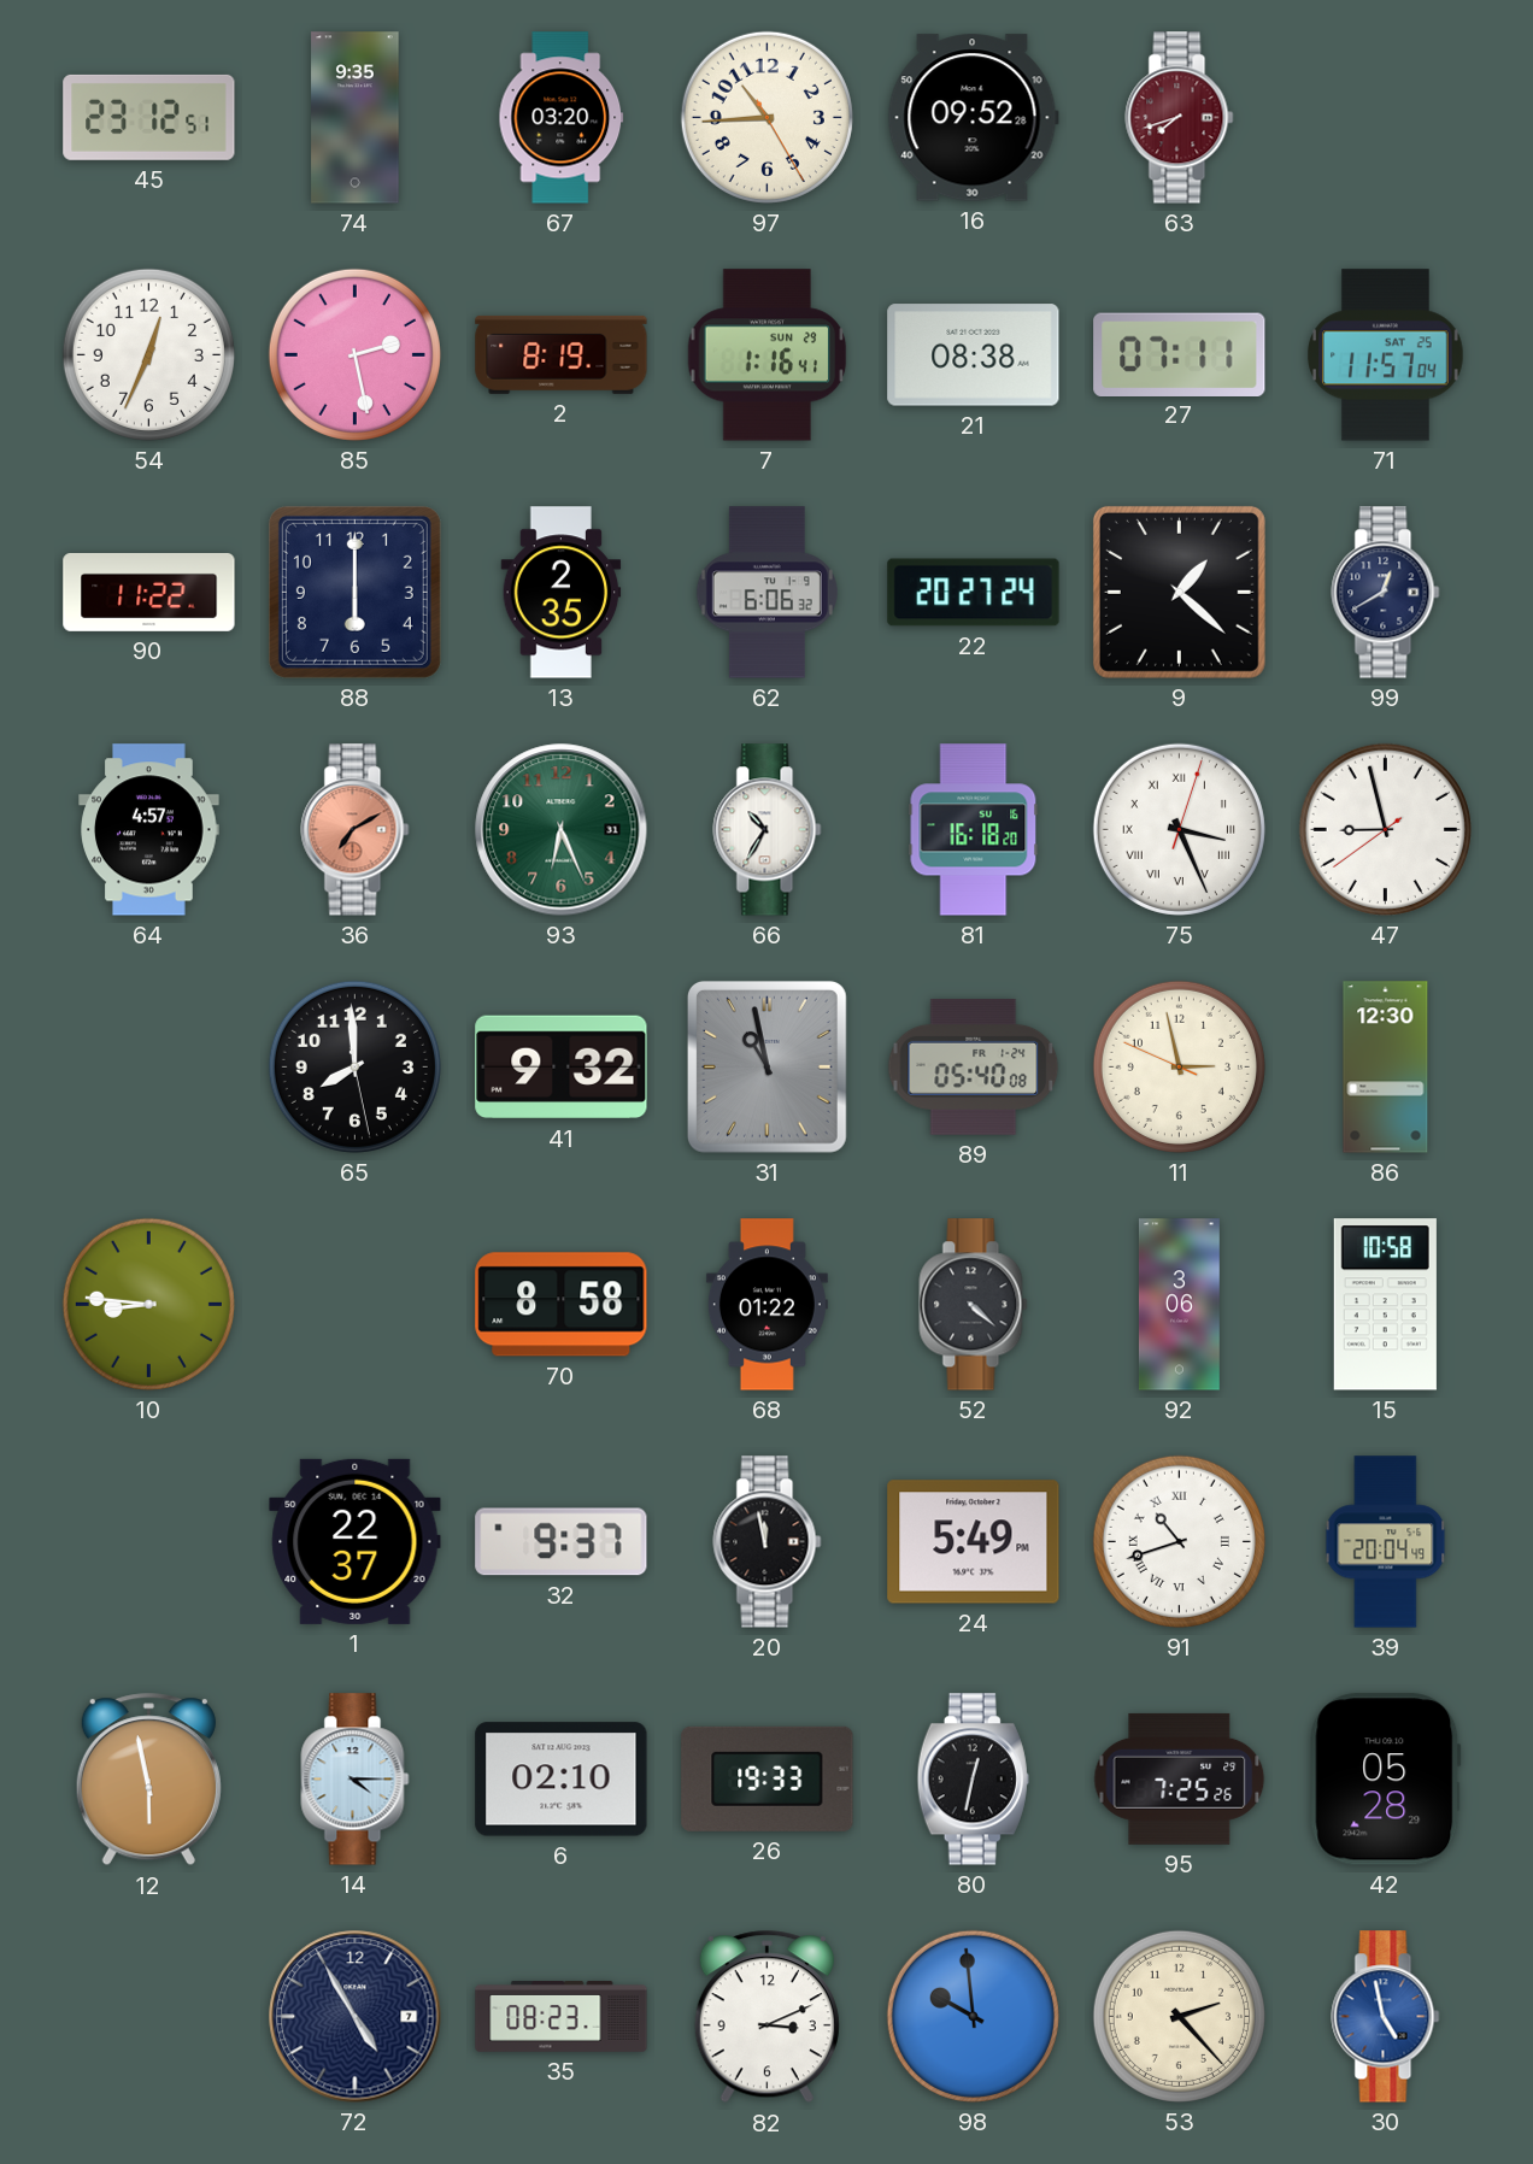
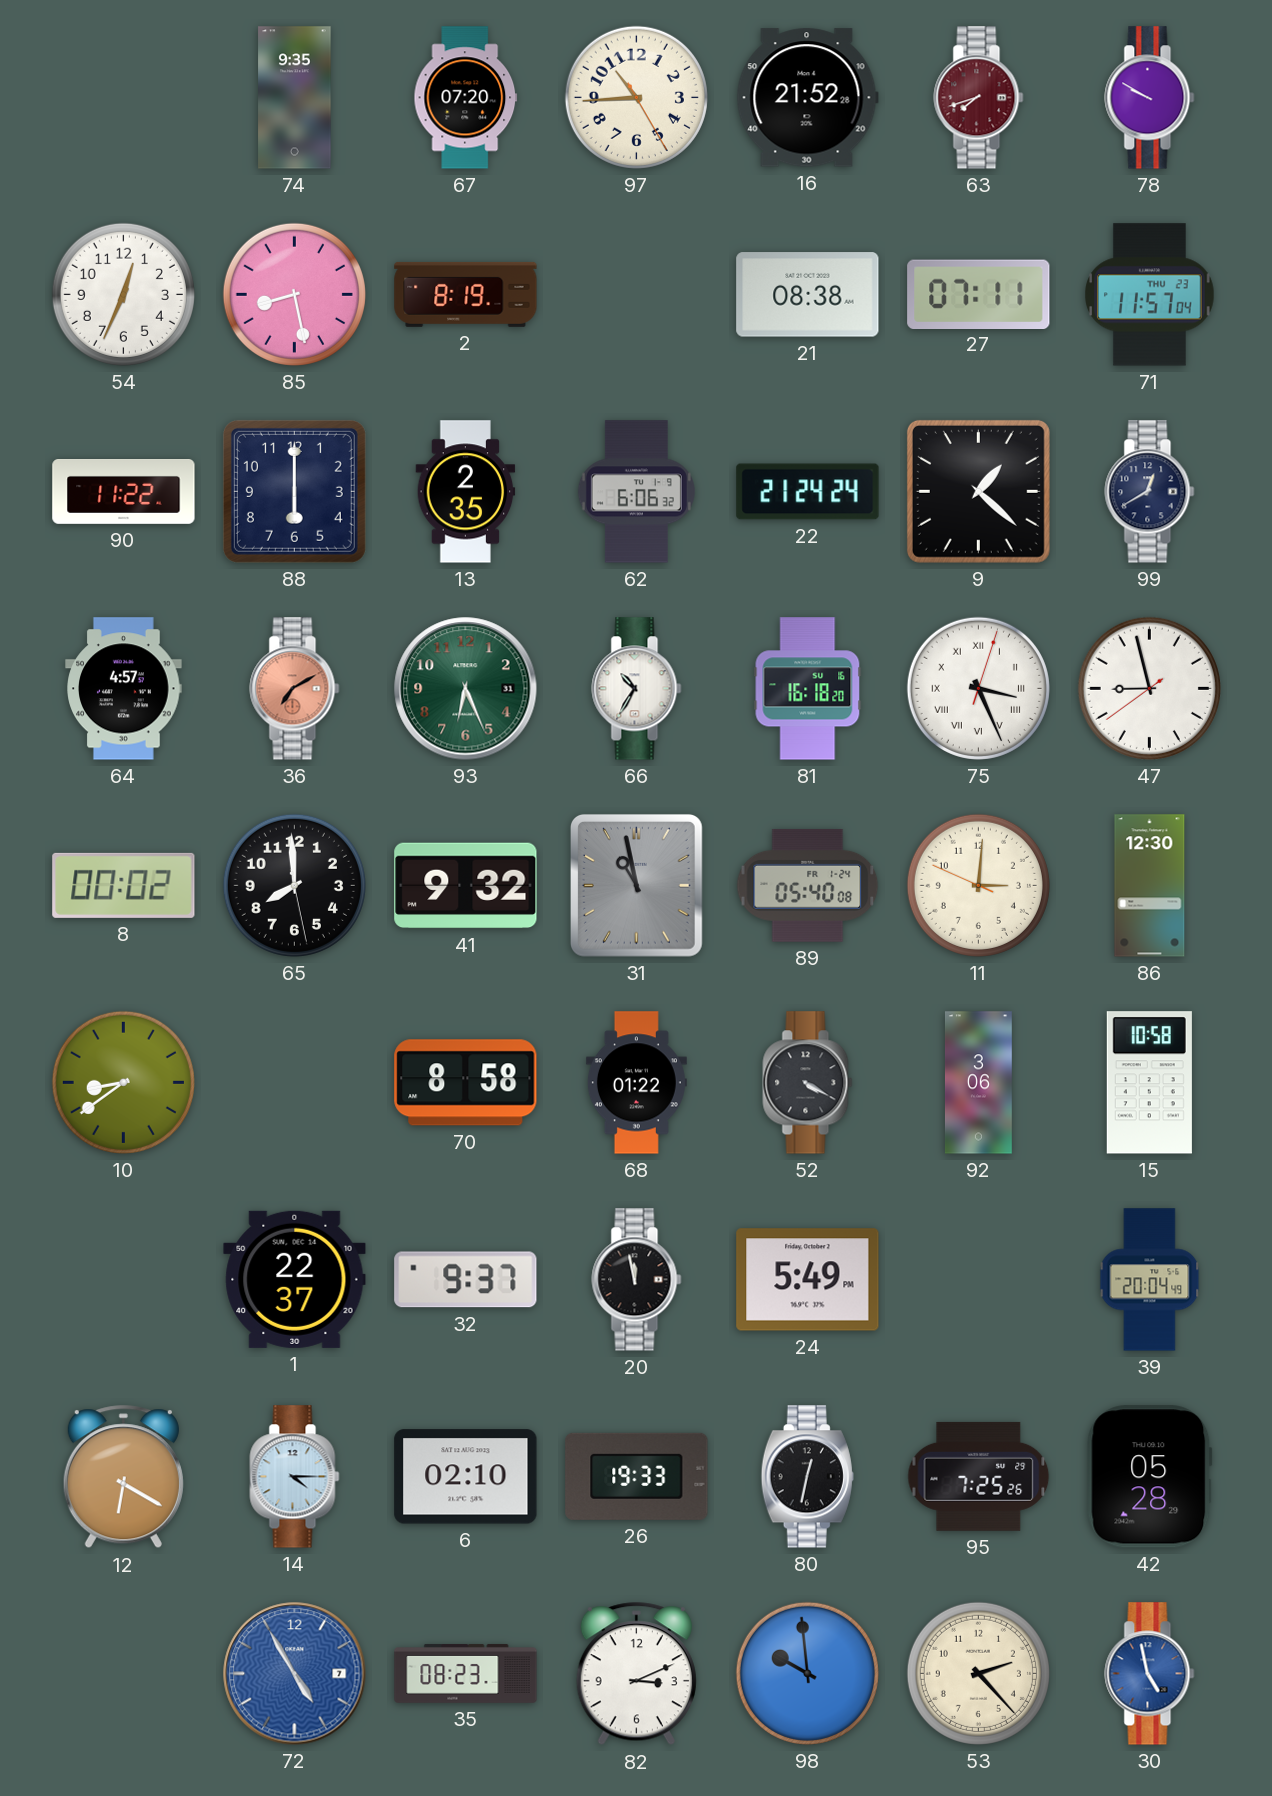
45: 23:12 -> none (149, 117)
67: 03:20 -> 07:20 (466, 98)
16: 09:52 -> 21:52 (807, 98)
78: none -> 9:50 (1150, 98)
85: 2:28 -> 8:28 (294, 294)
7: 1:16 -> none (768, 355)
71 date: SAT 25 -> THU 23 (1150, 295)
22: 20:27 -> 21:24 (808, 492)
8: none -> 00:02 (124, 885)
11: 2:57 -> 3:00 (978, 885)
10: 8:46 -> 8:39 (123, 1082)
52: 4:22 -> 4:20 (808, 1083)
91: 10:42 -> none (1179, 1541)
12: 5:58 -> 6:20 (123, 1477)
72 dial: navy -> blue (295, 1674)
